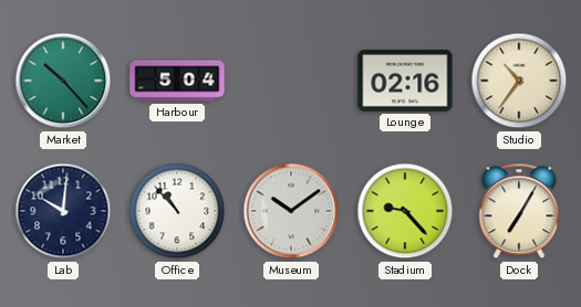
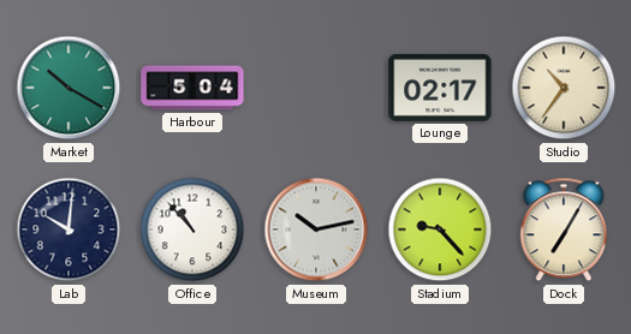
Market: 10:23 -> 10:20 (69, 88)
Lounge: 02:16 -> 02:17 (440, 88)
Museum: 10:09 -> 10:13 (316, 229)
